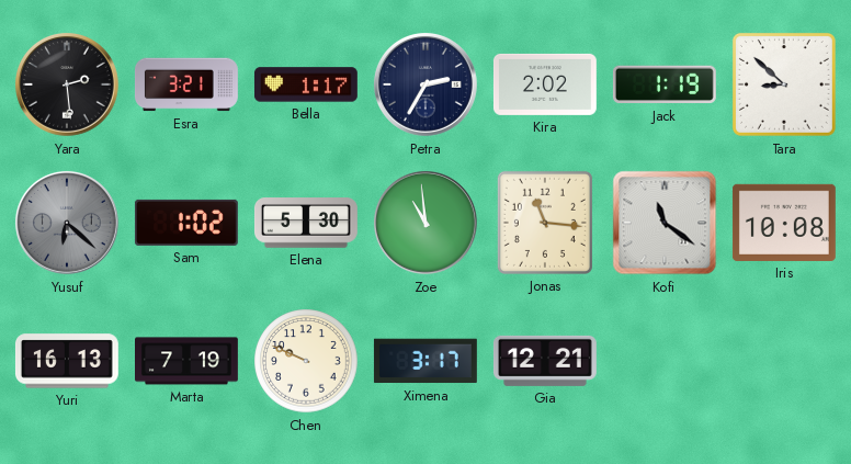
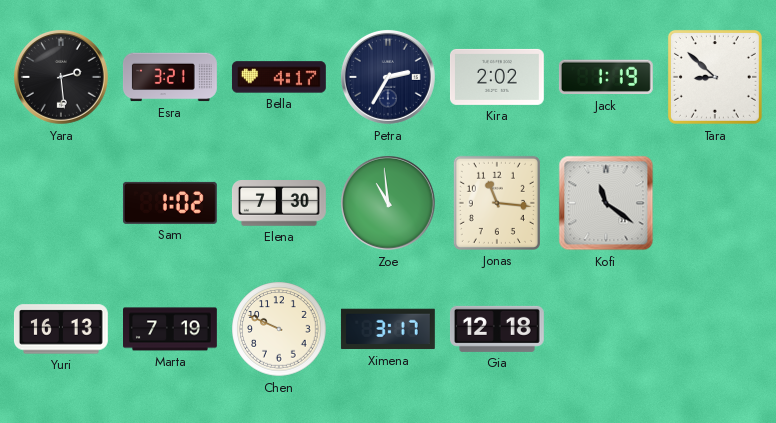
Bella: 1:17 -> 4:17 (279, 77)
Yusuf: 6:22 -> none (68, 224)
Elena: 5:30 -> 7:30 (279, 204)
Iris: 10:08 -> none (784, 223)
Gia: 12:21 -> 12:18 (497, 329)
